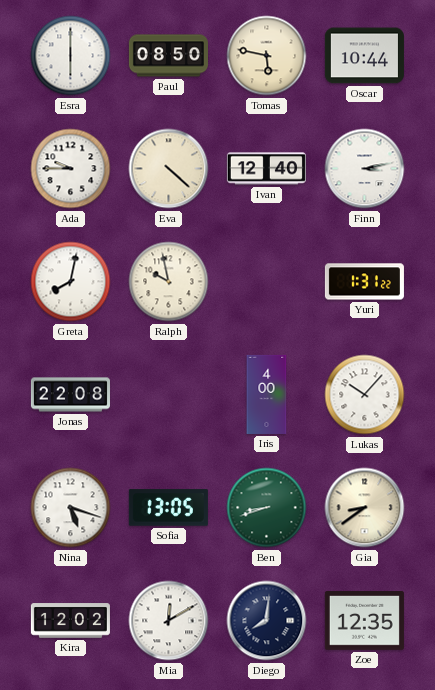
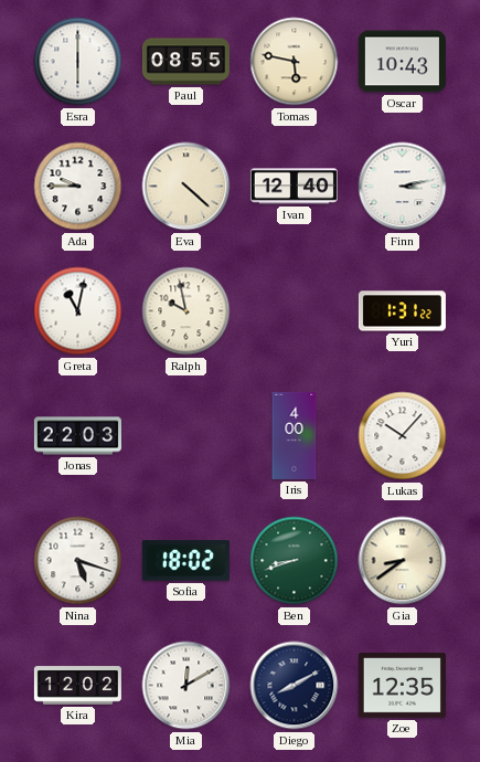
Paul: 08:50 -> 08:55 (185, 62)
Oscar: 10:44 -> 10:43 (402, 62)
Greta: 8:02 -> 11:02 (78, 311)
Jonas: 22:08 -> 22:03 (77, 436)
Sofia: 13:05 -> 18:02 (185, 561)
Diego: 8:01 -> 8:10 (295, 686)
